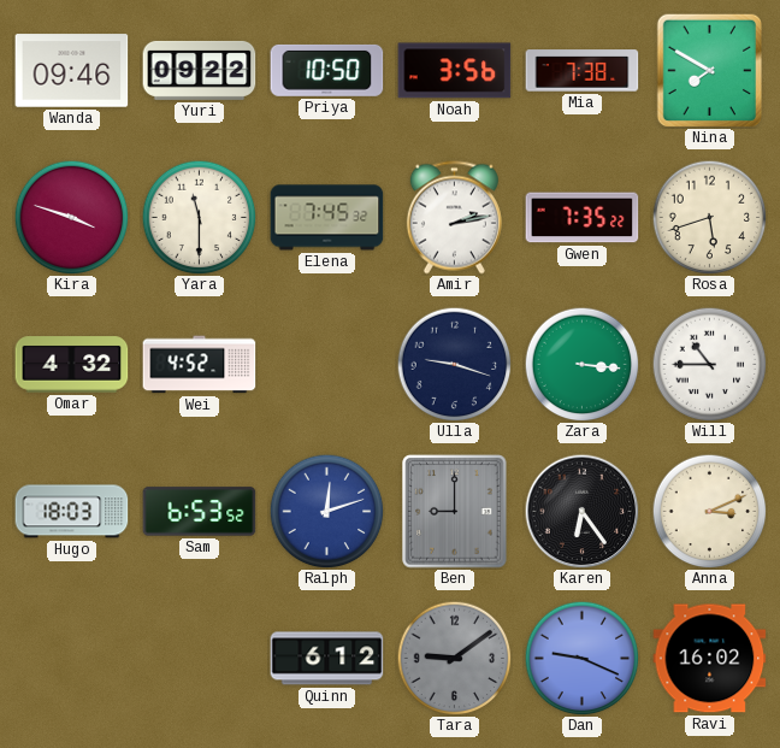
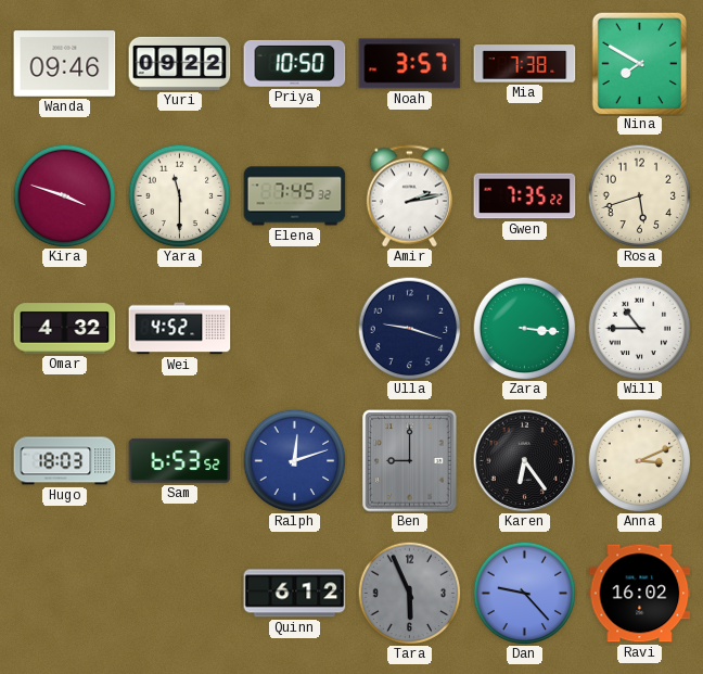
Noah: 3:56 -> 3:57 (410, 64)
Tara: 9:09 -> 5:56 (409, 593)
Dan: 9:19 -> 9:23 (524, 593)
